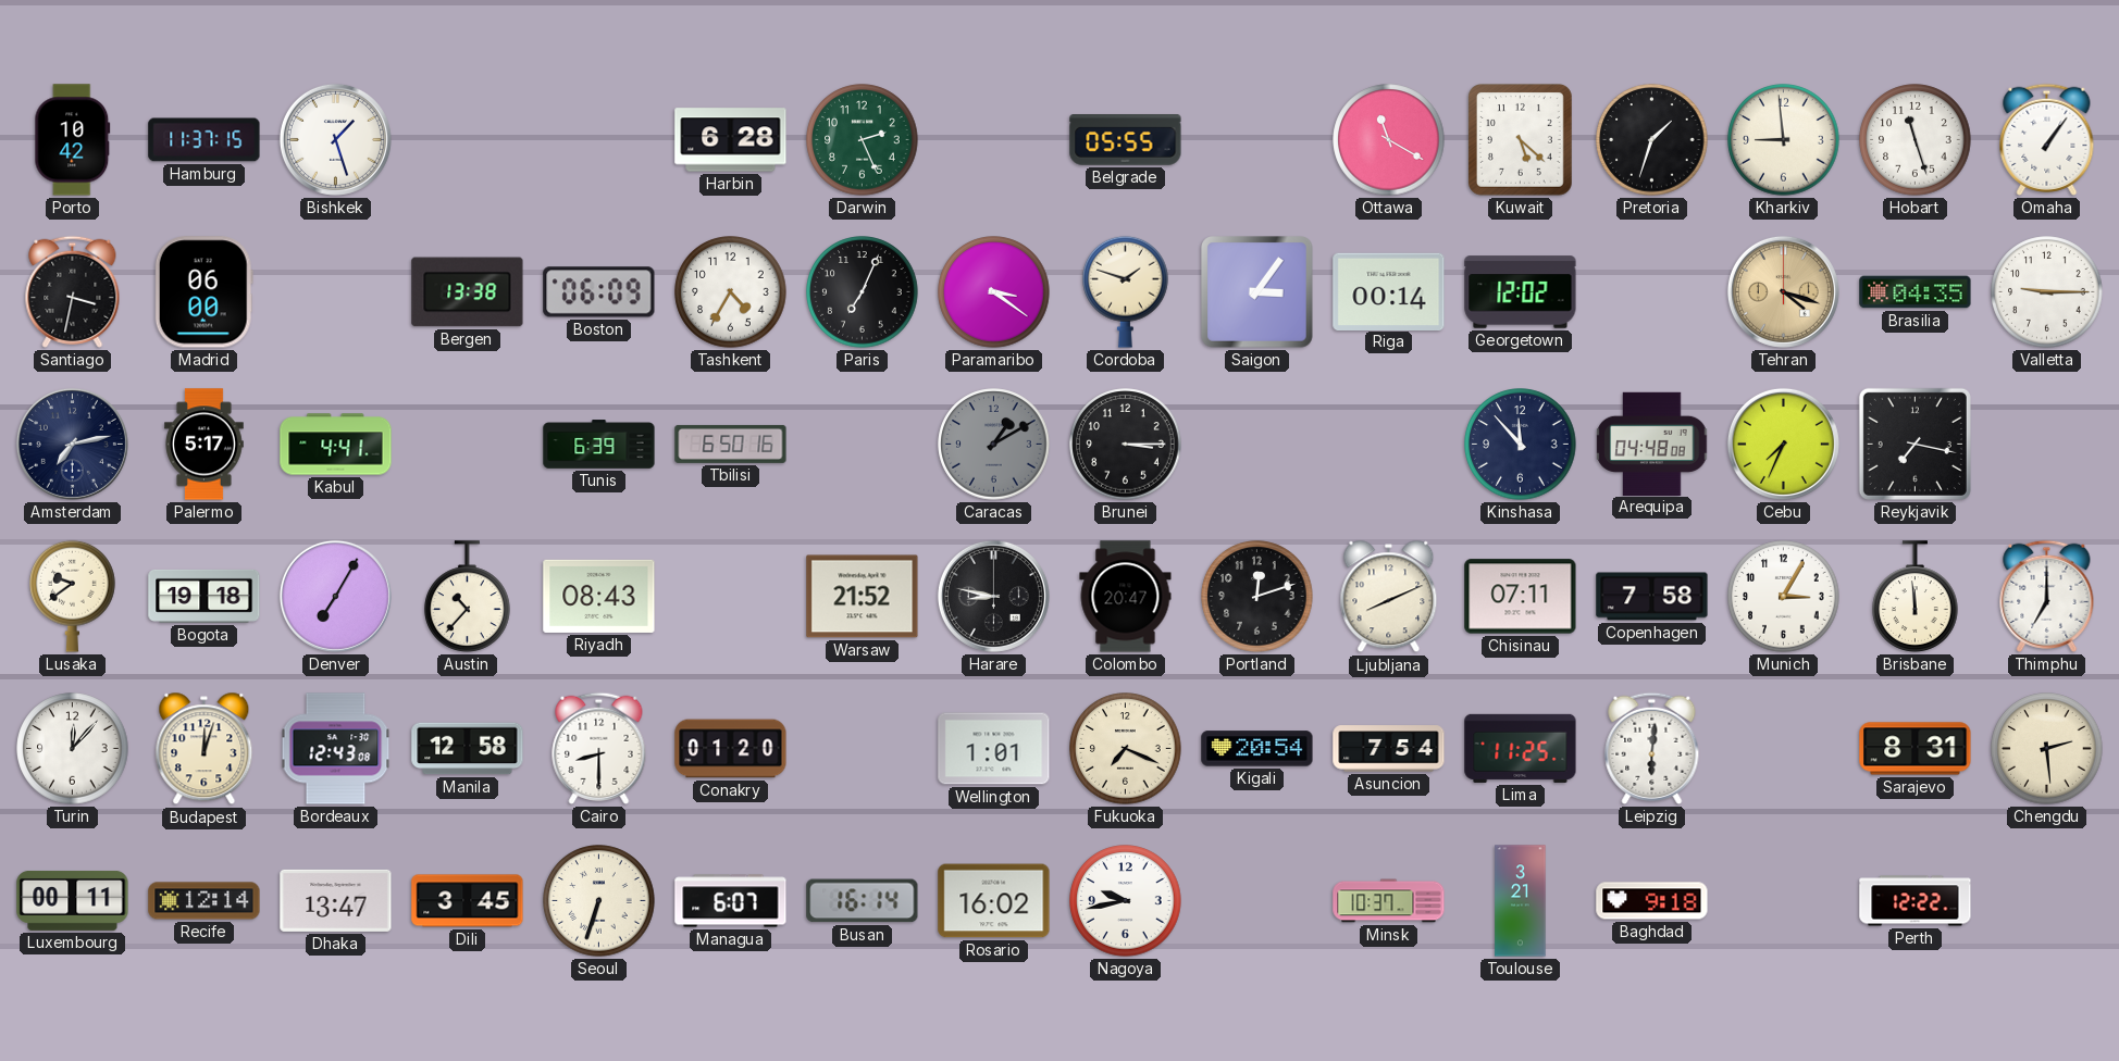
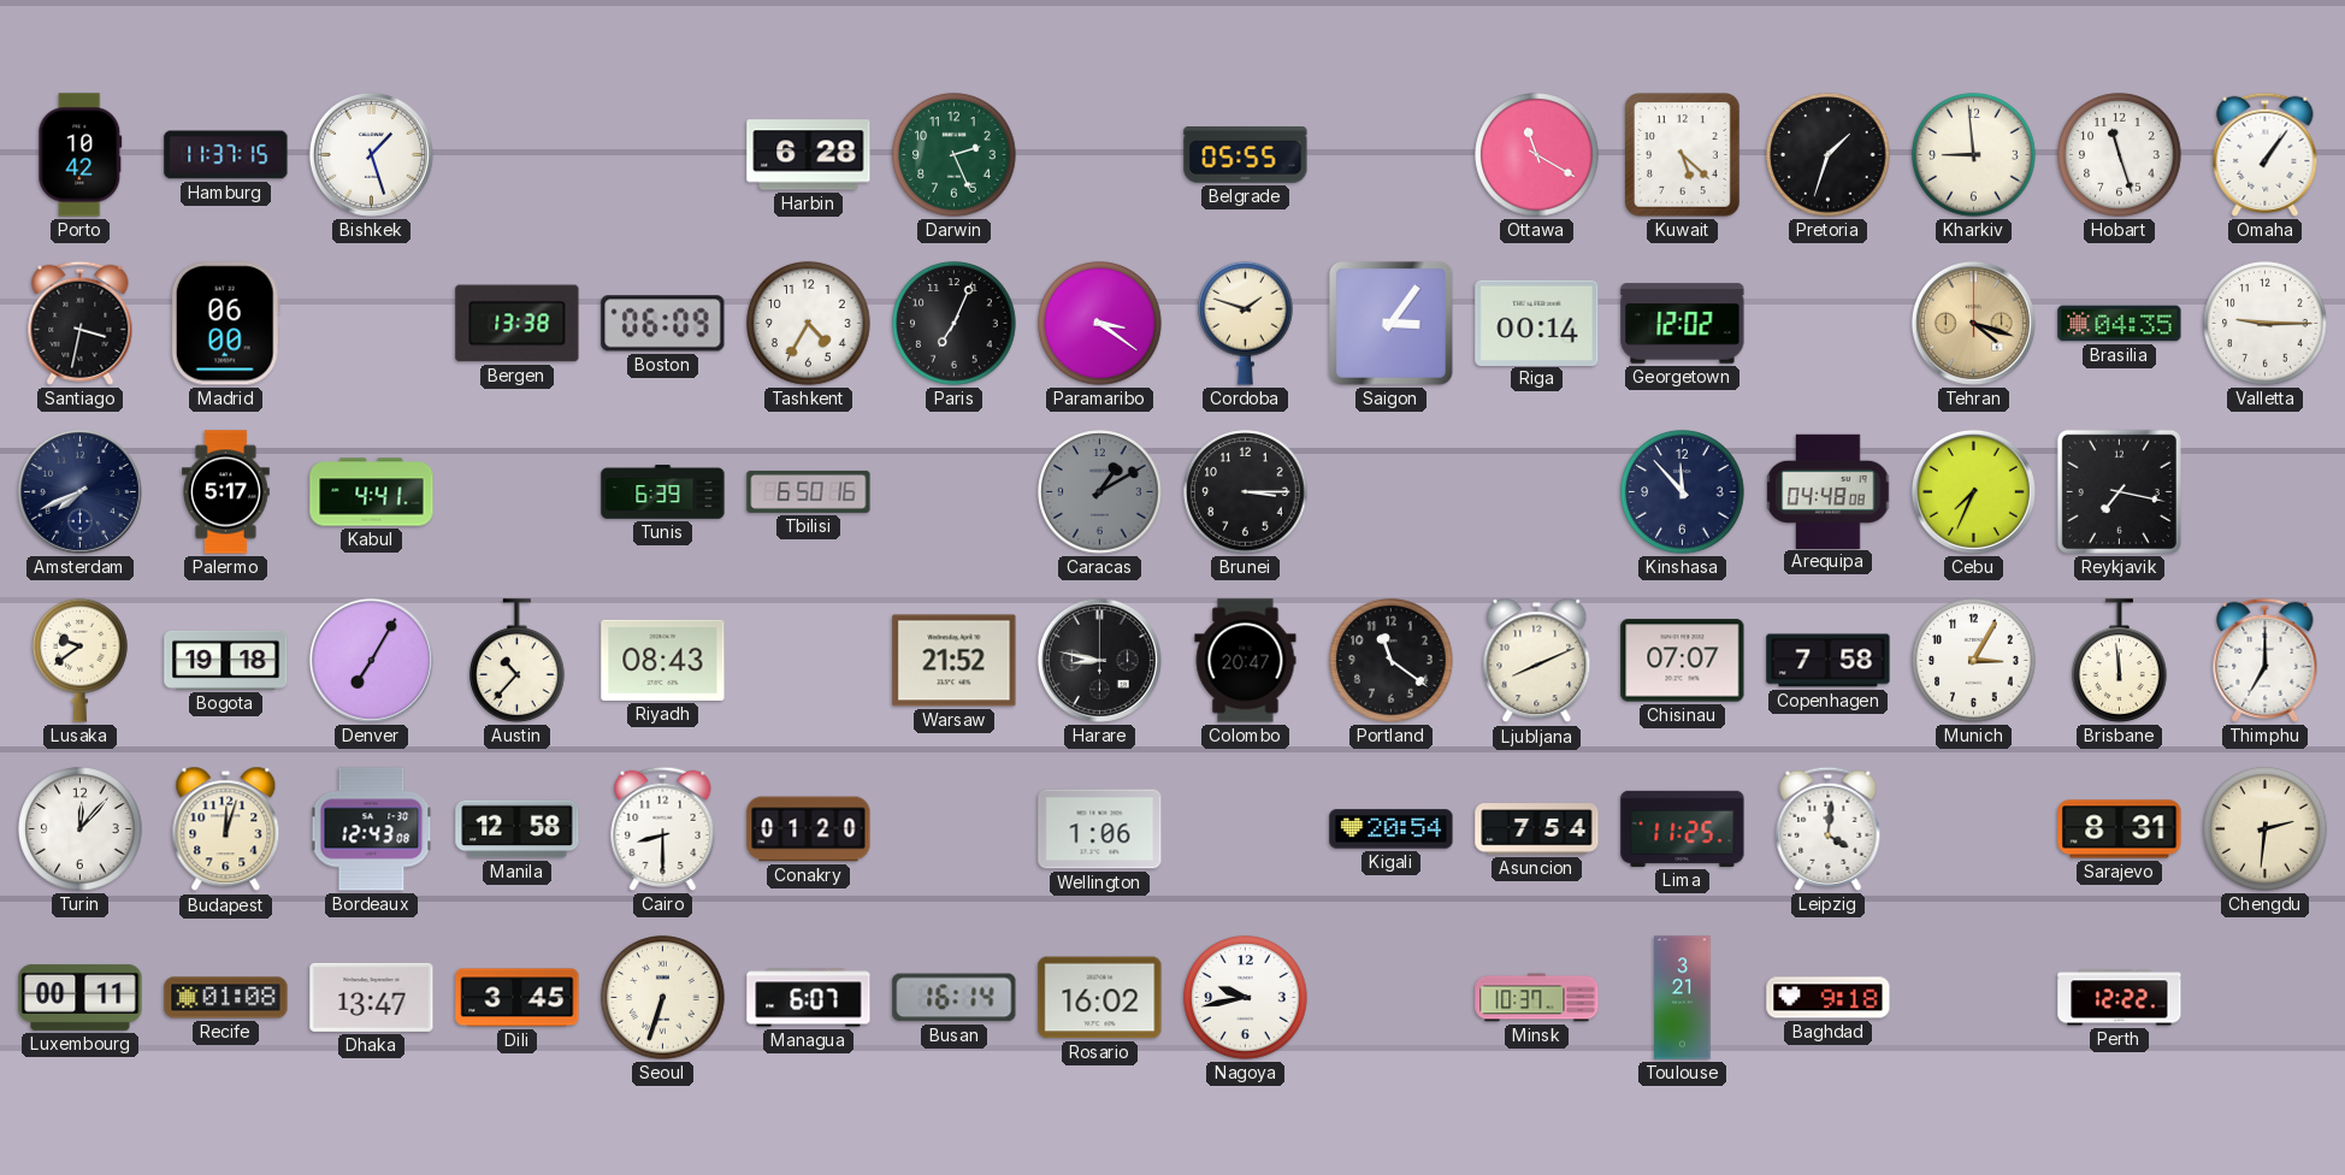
Amsterdam: 7:13 -> 7:41 (79, 491)
Portland: 12:12 -> 11:21 (1392, 661)
Chisinau: 07:11 -> 07:07 (1683, 661)
Wellington: 1:01 -> 1:06 (1100, 829)
Fukuoka: 7:19 -> none (1126, 749)
Leipzig: 6:01 -> 4:01 (1829, 828)
Chengdu: 2:29 -> 2:31 (2266, 829)
Recife: 12:14 -> 01:08 (226, 998)
